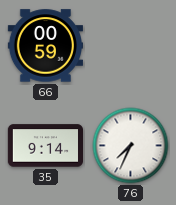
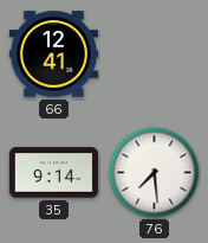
66: 00:59 -> 12:41 (53, 55)
76: 7:34 -> 7:29 (155, 173)
